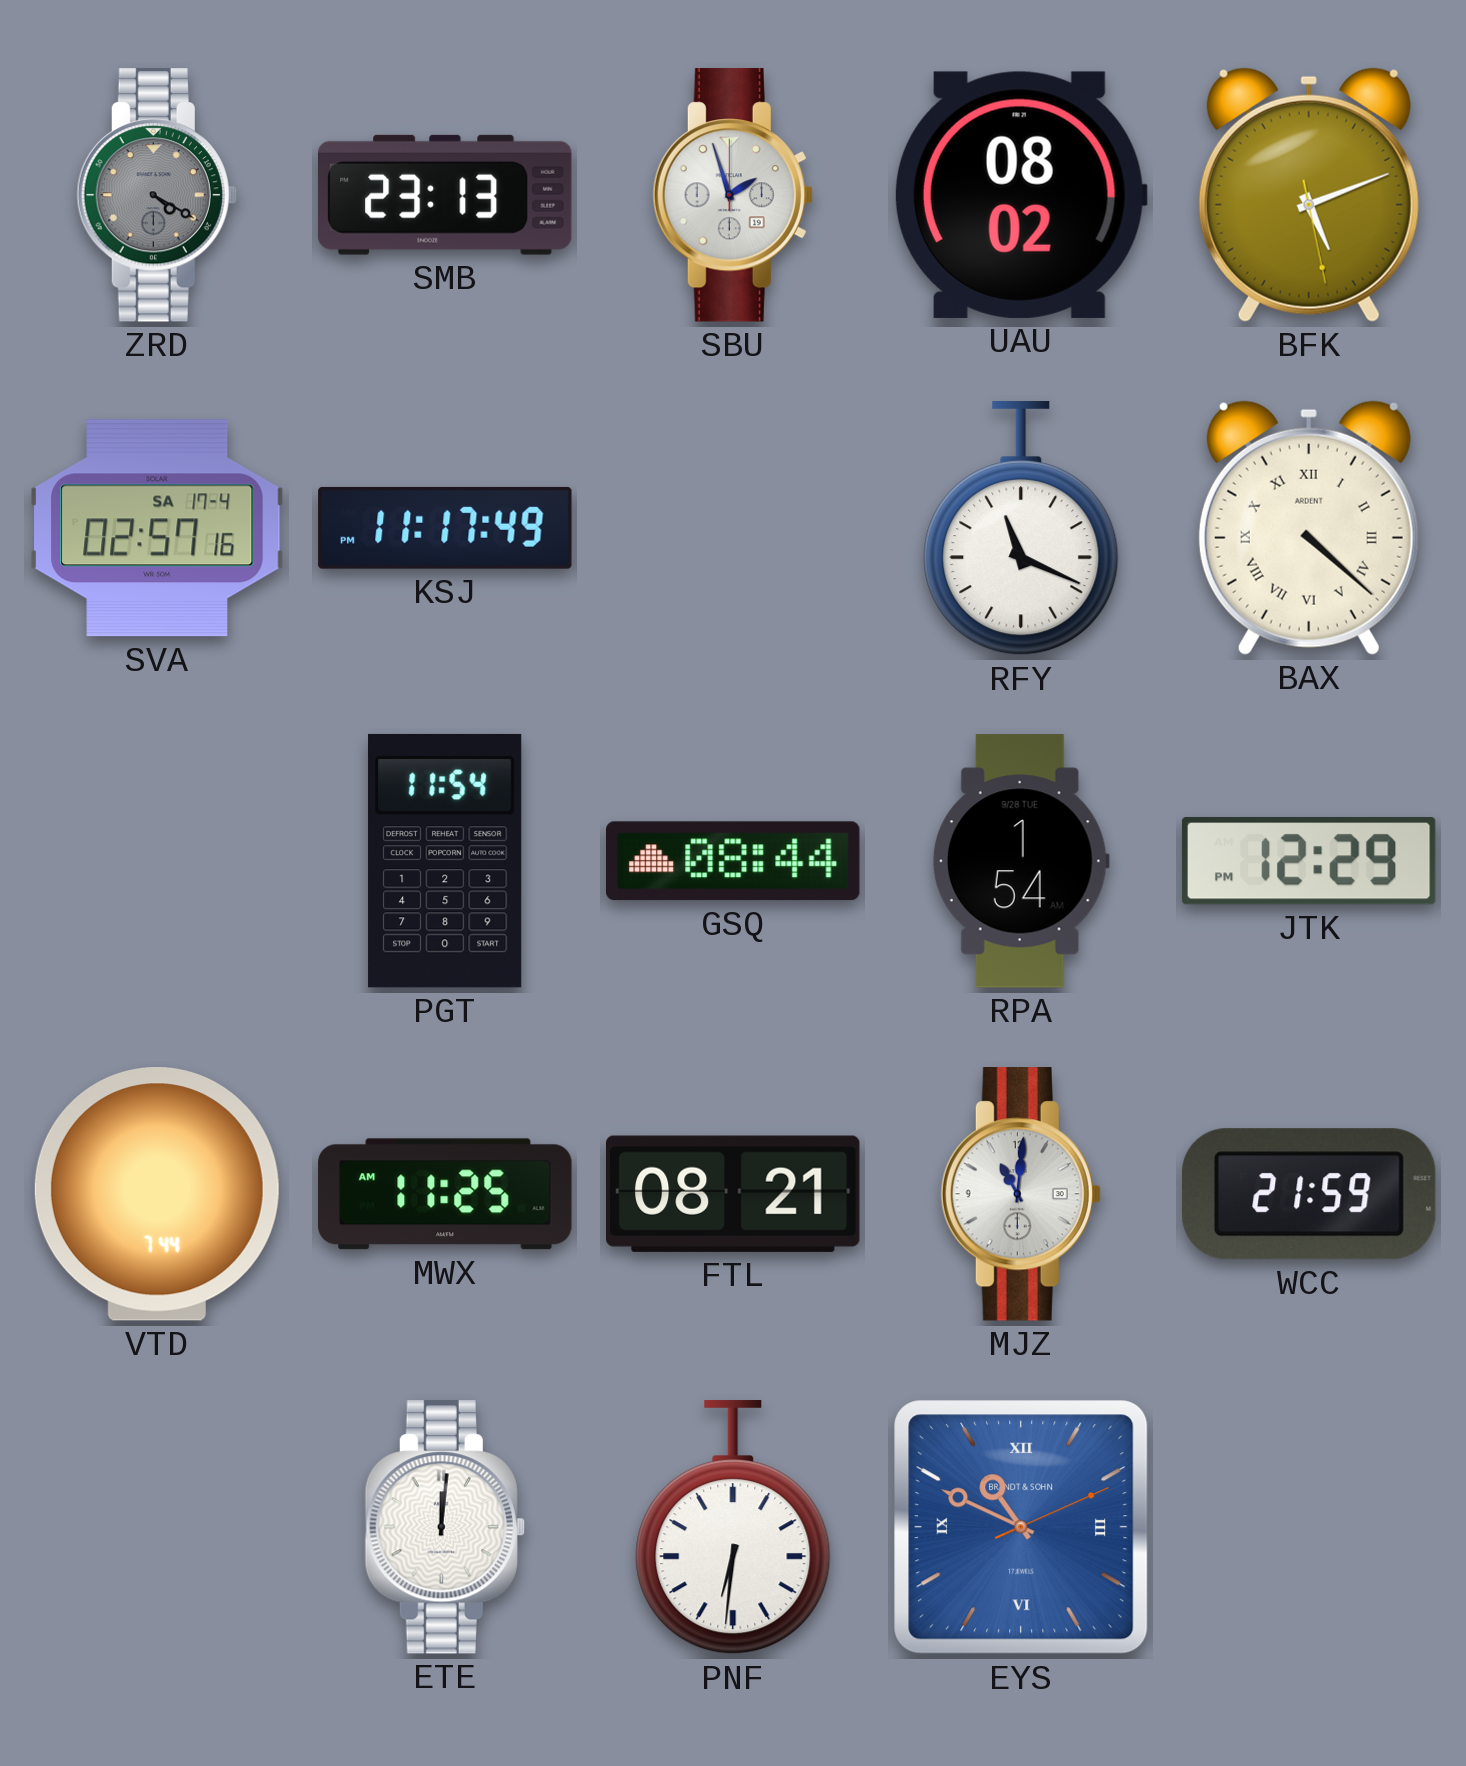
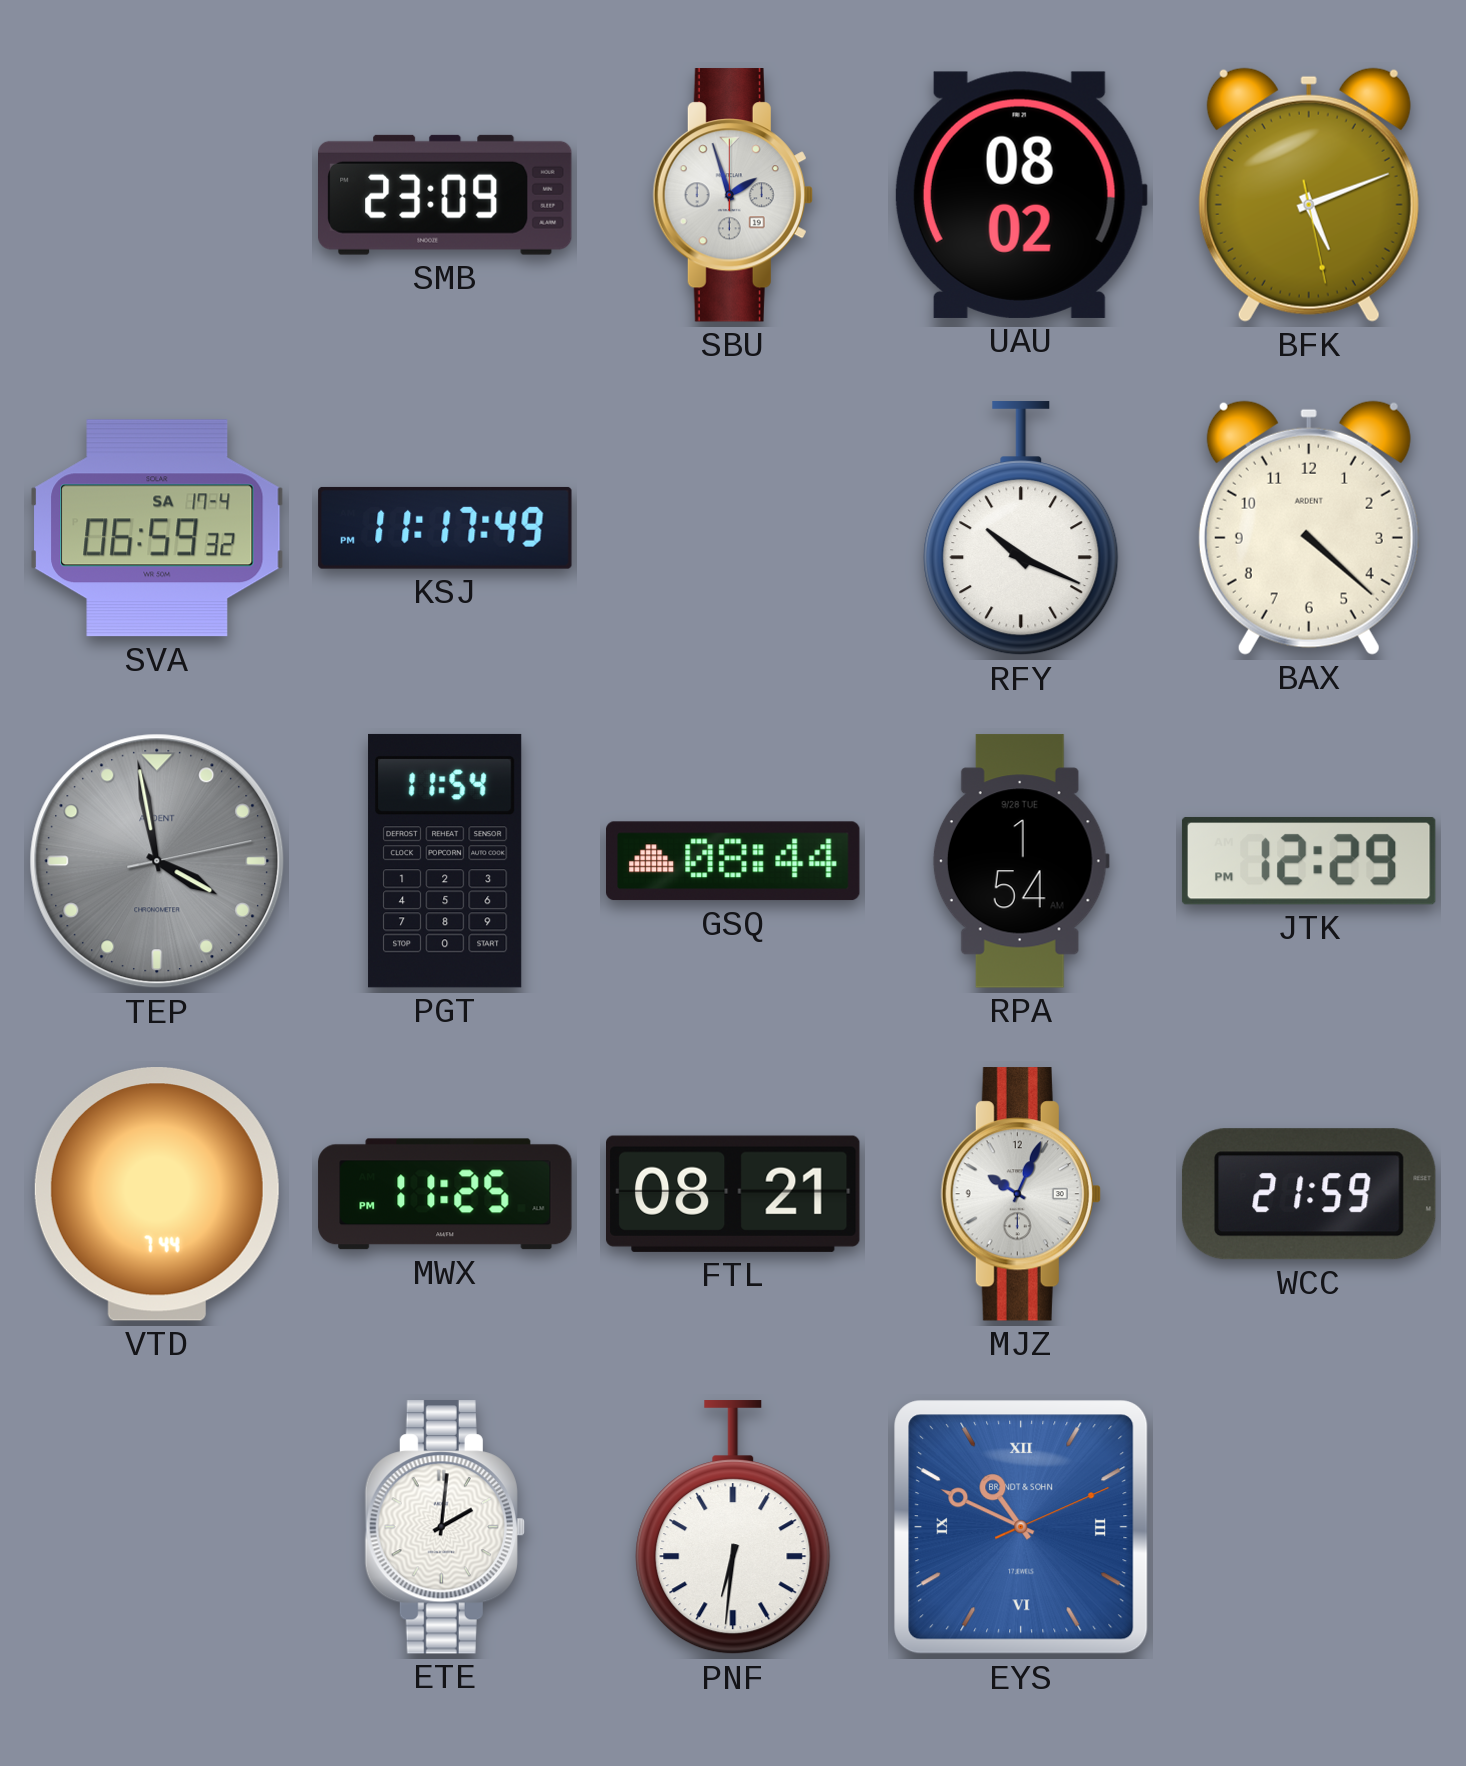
ZRD: 4:20 -> none (157, 195)
SMB: 23:13 -> 23:09 (446, 195)
SVA: 02:57 -> 06:59 (157, 528)
RFY: 11:19 -> 10:19 (1021, 529)
BAX numerals: Roman -> Arabic (1309, 528)
TEP: none -> 3:58 (157, 861)
MWX: 11:25 AM -> 11:25 PM (445, 1194)
MJZ: 11:01 -> 10:04 (1021, 1194)
ETE: 12:01 -> 2:01 (445, 1527)
